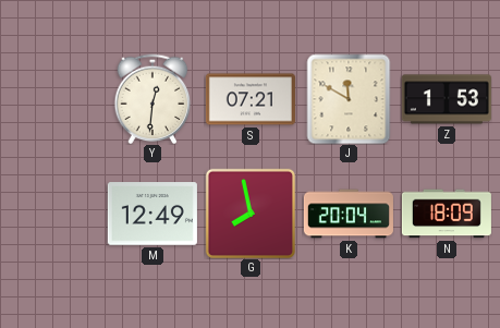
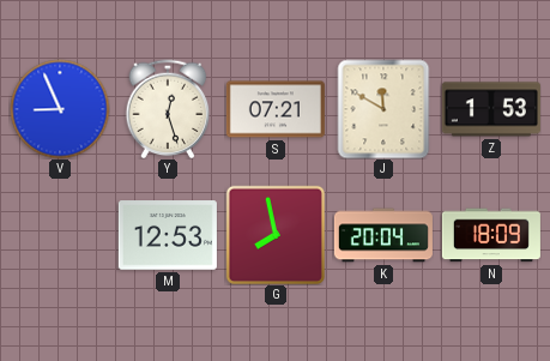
V: none -> 8:56 (60, 109)
Y: 12:31 -> 12:27 (168, 109)
M: 12:49 -> 12:53 (168, 235)
